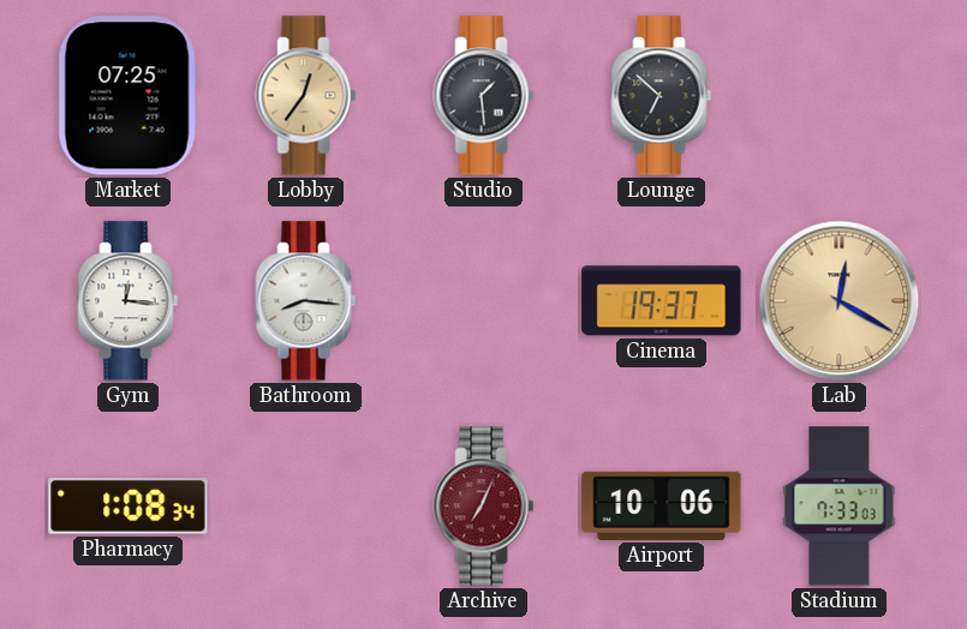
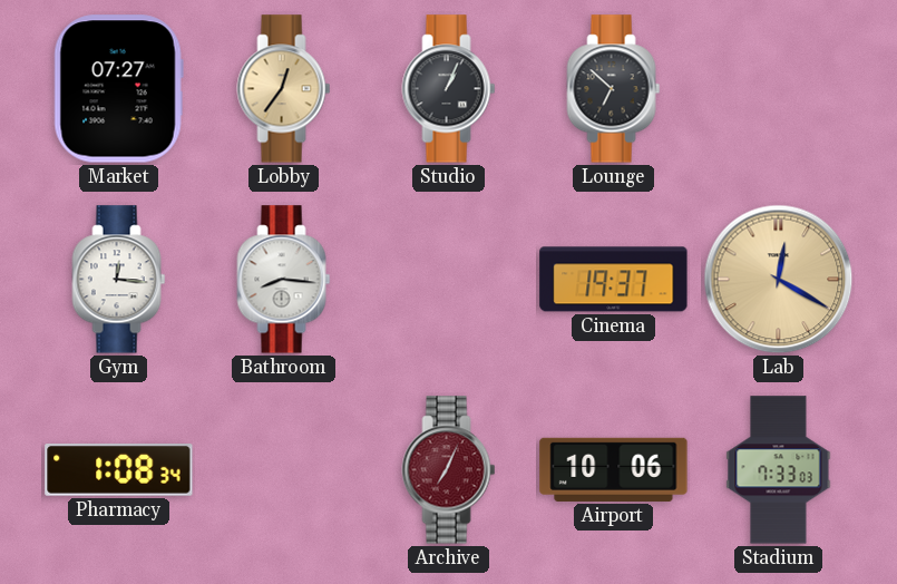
Market: 07:25 -> 07:27 (118, 89)
Studio: 1:29 -> 1:04 (449, 89)
